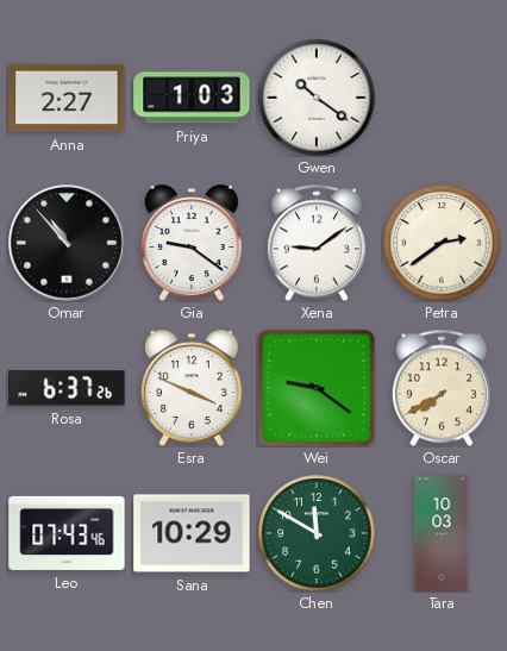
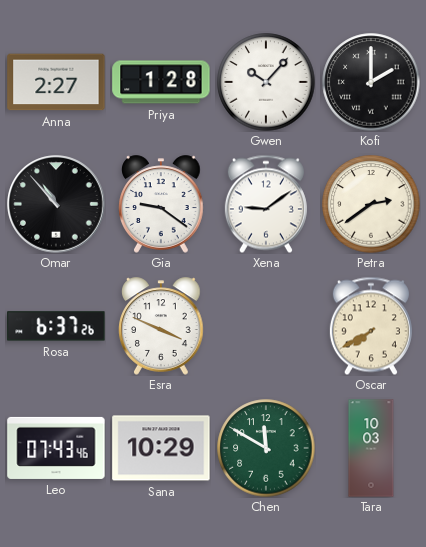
Priya: 1:03 -> 1:28 (161, 82)
Gwen: 10:21 -> 10:07 (266, 82)
Kofi: none -> 2:00 (371, 82)
Wei: 9:21 -> none (317, 388)
